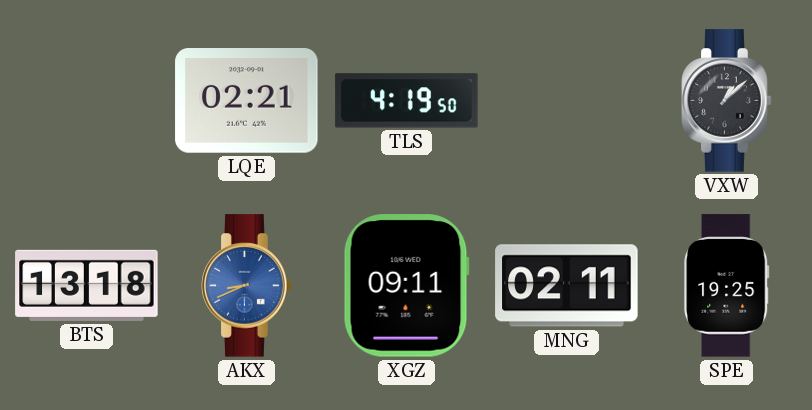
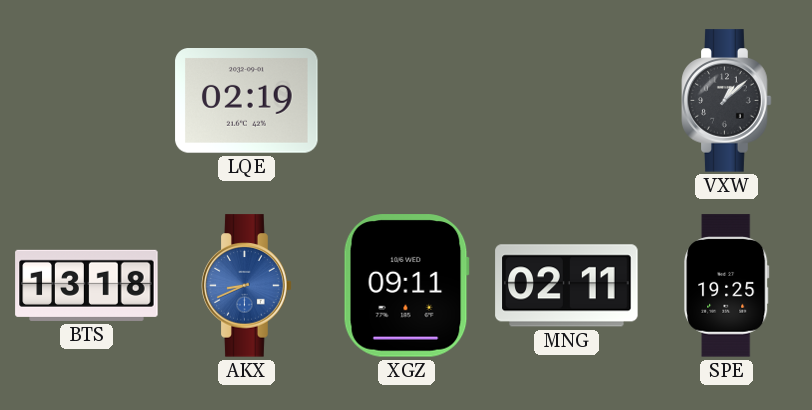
LQE: 02:21 -> 02:19 (247, 101)
TLS: 4:19 -> none (407, 101)
